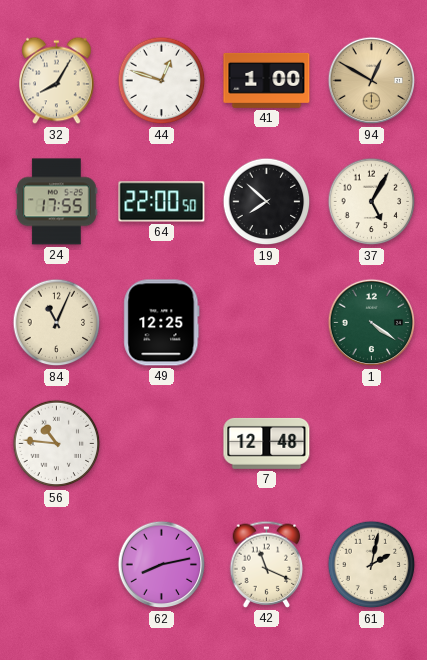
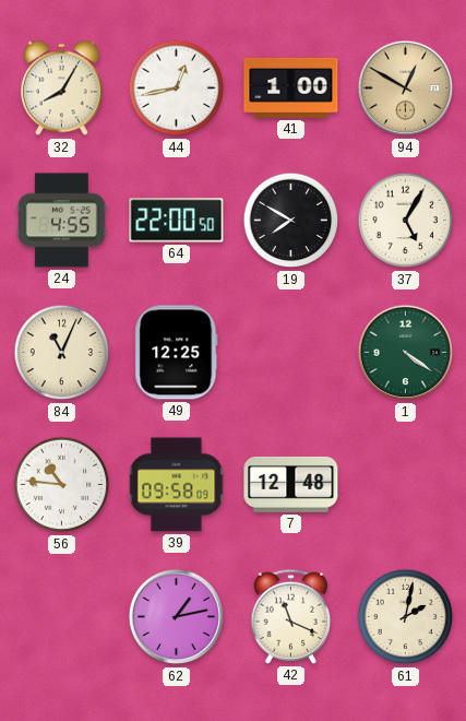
44: 12:48 -> 12:43 (177, 88)
24: 17:55 -> 4:55 (62, 221)
19: 7:52 -> 7:50 (291, 221)
39: none -> 09:58 (177, 485)
62: 8:13 -> 1:13 (177, 617)
